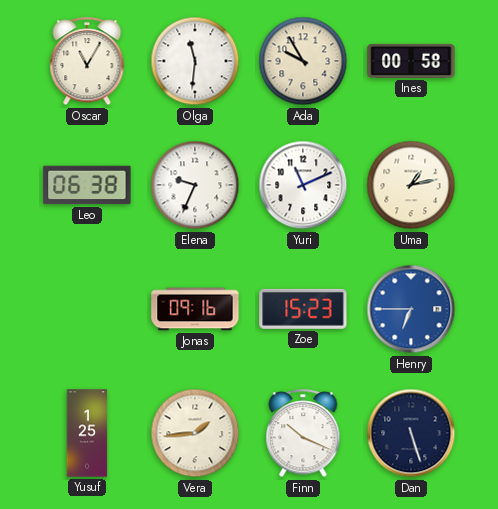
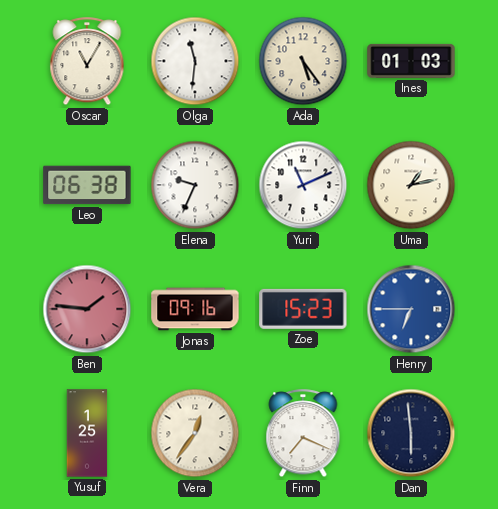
Ada: 9:55 -> 5:24 (303, 61)
Ines: 00:58 -> 01:03 (411, 61)
Ben: none -> 1:46 (87, 309)
Vera: 1:44 -> 12:36 (195, 433)
Finn: 10:19 -> 7:19 (303, 434)
Dan: 5:27 -> 5:59 (411, 433)
